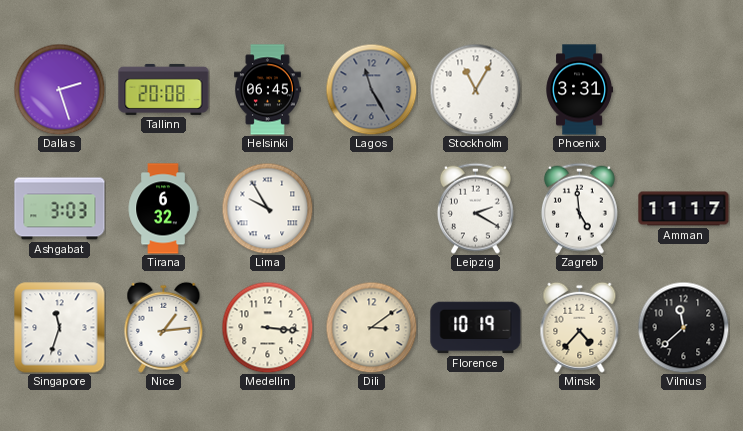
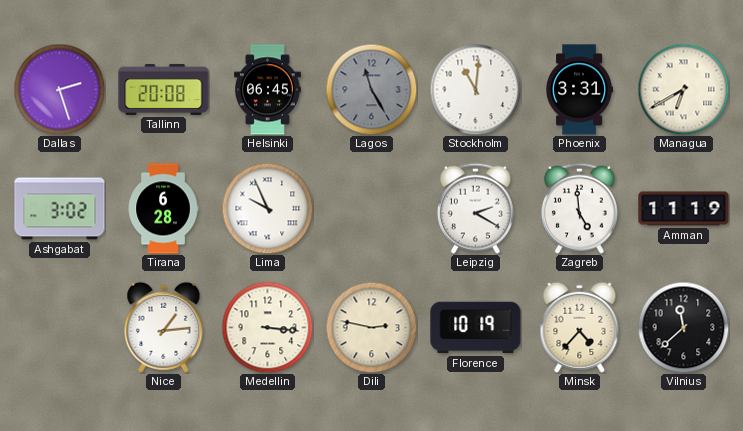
Stockholm: 11:05 -> 11:01 (475, 89)
Managua: none -> 6:40 (683, 89)
Ashgabat: 3:03 -> 3:02 (60, 209)
Tirana: 6:32 -> 6:28 (163, 209)
Lima: 9:55 -> 9:56 (267, 208)
Amman: 11:17 -> 11:19 (684, 209)
Singapore: 11:33 -> none (60, 328)
Dili: 3:09 -> 2:47 (371, 327)
